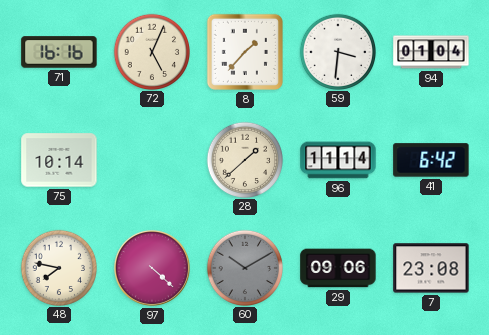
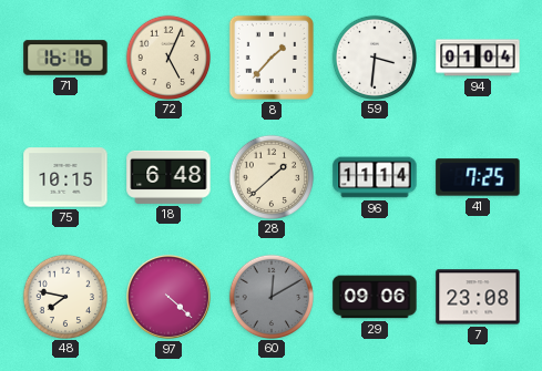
75: 10:14 -> 10:15 (65, 177)
18: none -> 6:48 (168, 177)
41: 6:42 -> 7:25 (478, 177)
60: 10:10 -> 12:10 (270, 296)
